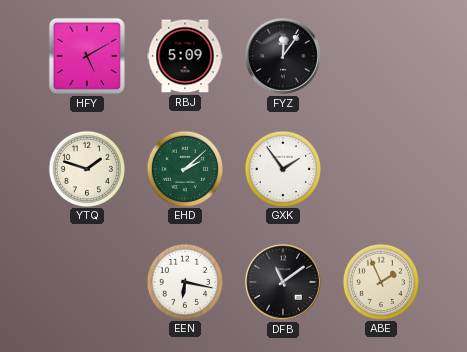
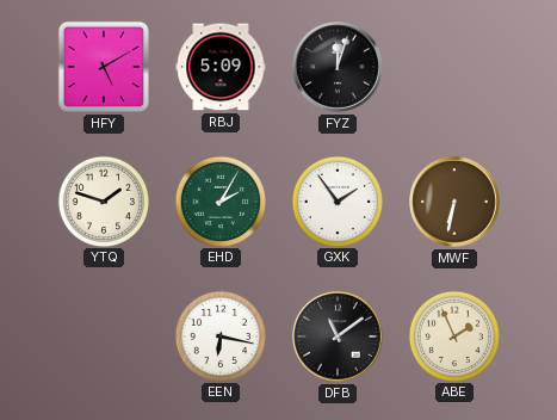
FYZ: 12:06 -> 12:03 (339, 68)
EHD: 2:08 -> 2:05 (219, 200)
MWF: none -> 6:32 (456, 203)
